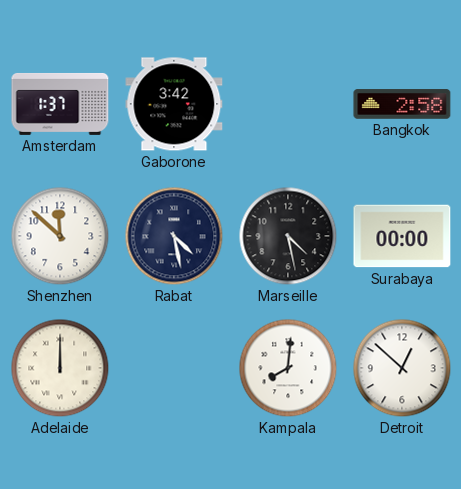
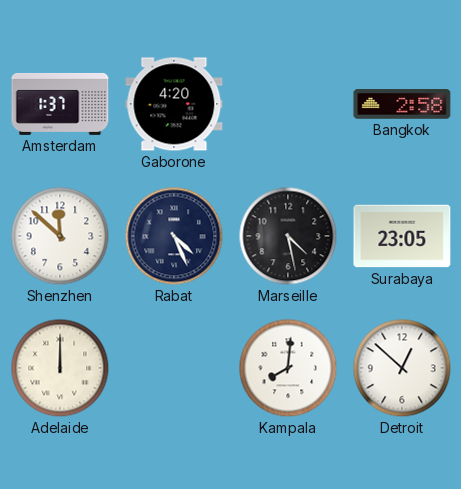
Gaborone: 3:42 -> 4:20 (174, 104)
Rabat: 4:28 -> 4:26 (174, 236)
Surabaya: 00:00 -> 23:05 (402, 236)
